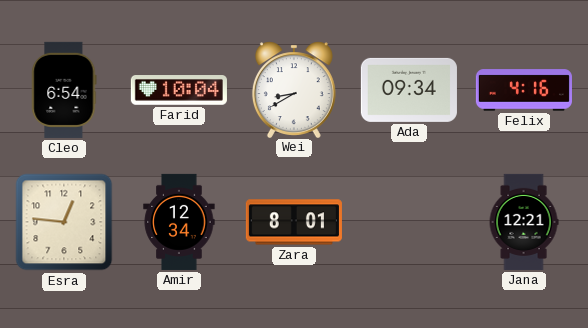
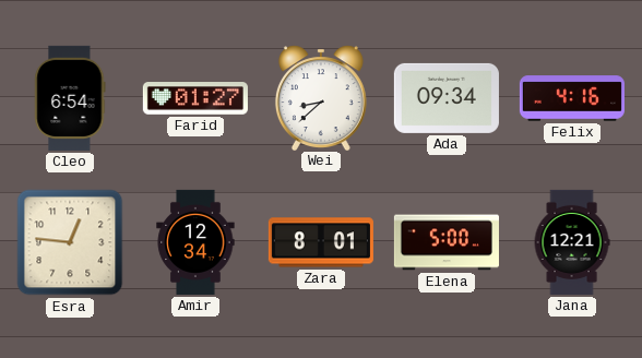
Farid: 10:04 -> 01:27 (195, 99)
Wei: 8:40 -> 8:38 (321, 97)
Elena: none -> 5:00 (447, 242)
